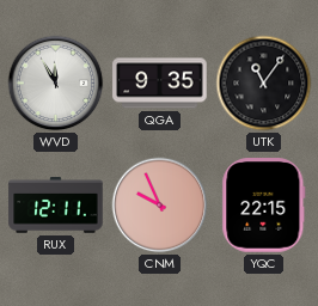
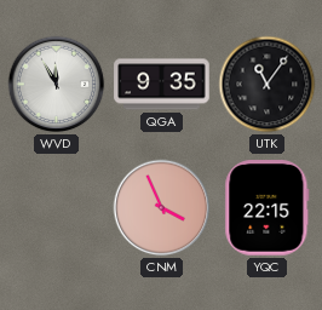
RUX: 12:11 -> none (56, 206)
CNM: 9:56 -> 3:56 (162, 208)
